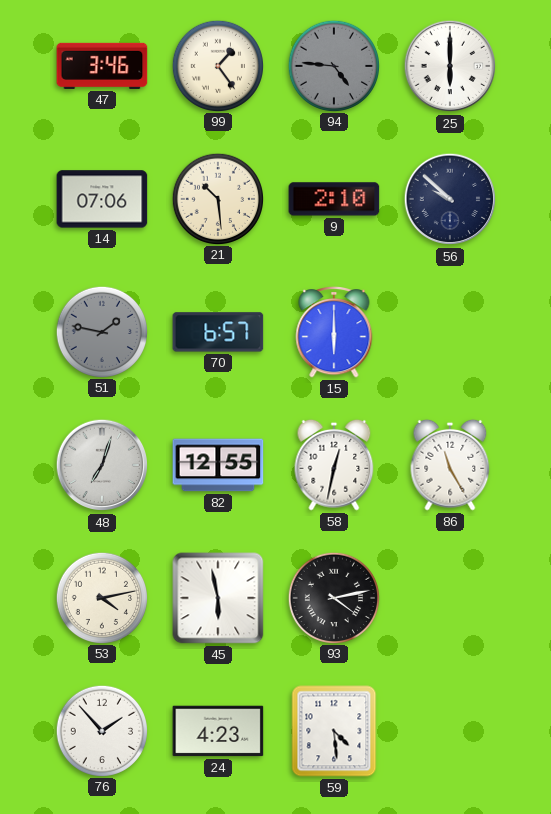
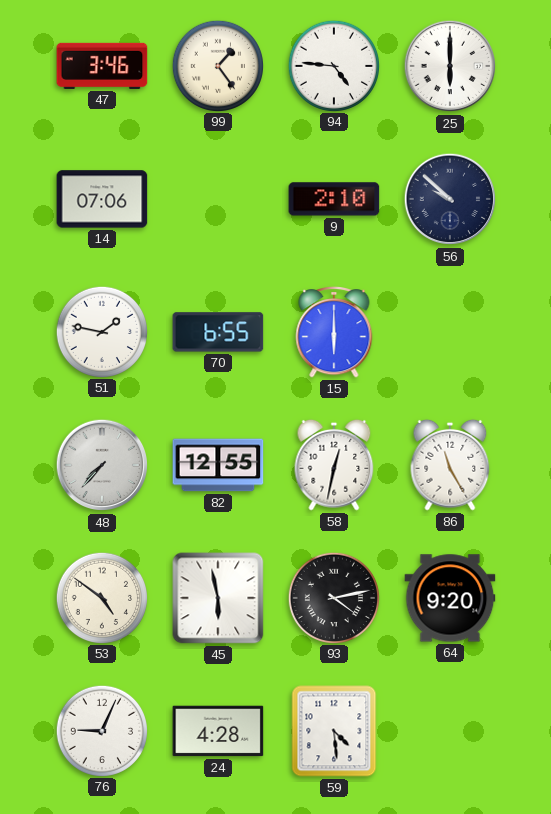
94 dial: grey -> white (333, 65)
21: 10:29 -> none (217, 198)
51 dial: grey -> white (101, 331)
70: 6:57 -> 6:55 (218, 332)
48: 7:03 -> 7:37 (102, 465)
53: 4:13 -> 4:51 (101, 597)
64: none -> 9:20 (450, 598)
76: 1:53 -> 9:04 (101, 730)
24: 4:23 -> 4:28 (218, 731)
